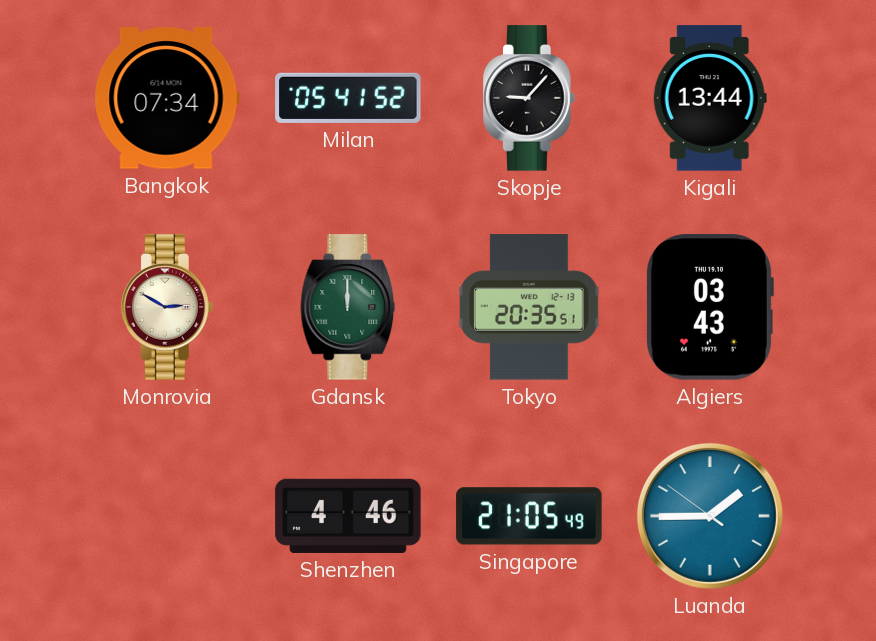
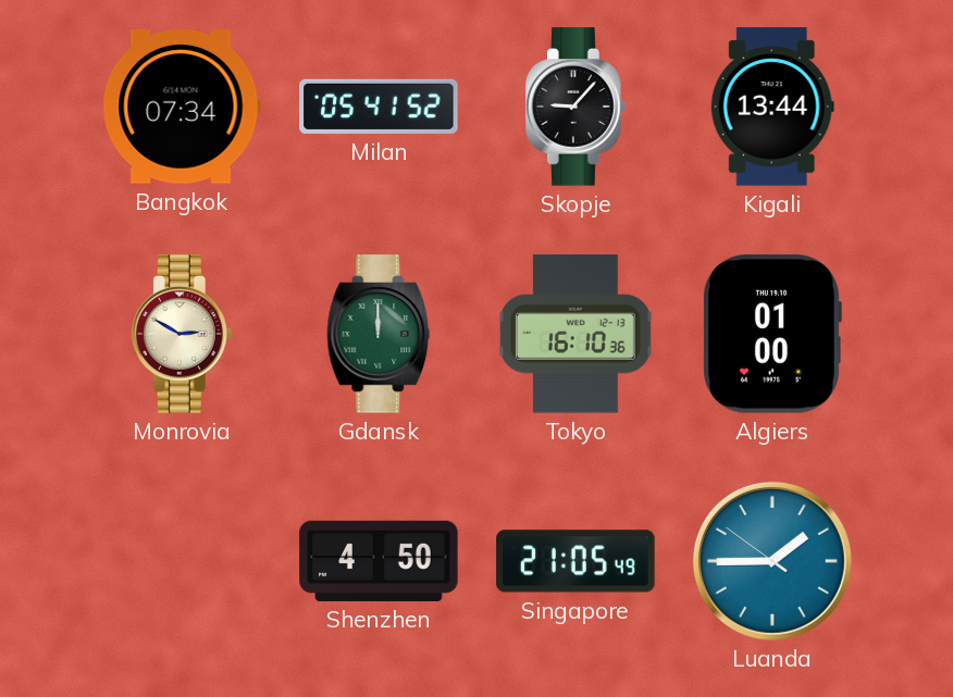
Tokyo: 20:35 -> 16:10 (575, 334)
Algiers: 03:43 -> 01:00 (771, 334)
Shenzhen: 4:46 -> 4:50 (379, 561)
